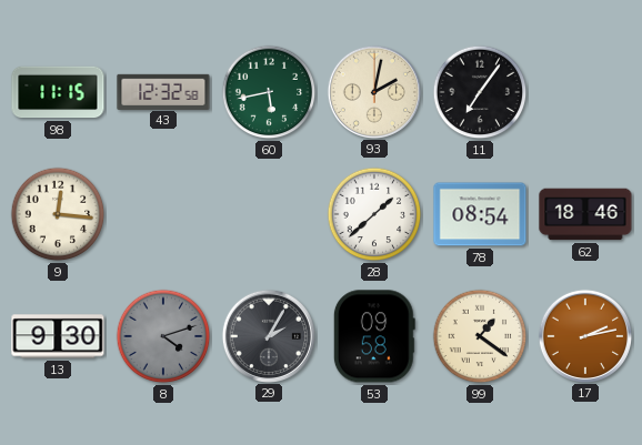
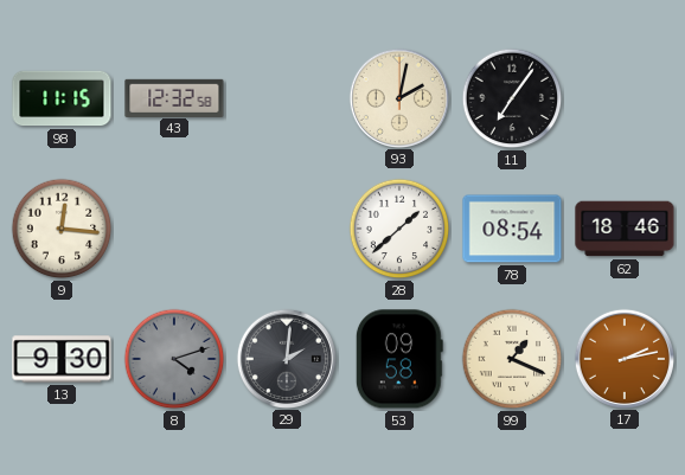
60: 5:43 -> none (269, 92)
29: 2:05 -> 2:01 (286, 358)
99: 1:21 -> 1:19 (512, 359)
